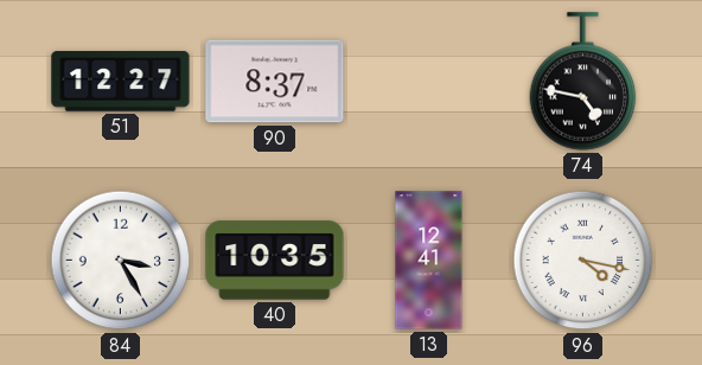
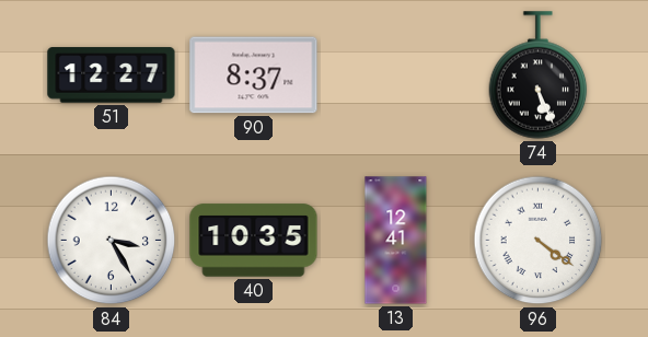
74: 4:47 -> 5:26 (539, 75)
96: 4:17 -> 4:21 (539, 241)
